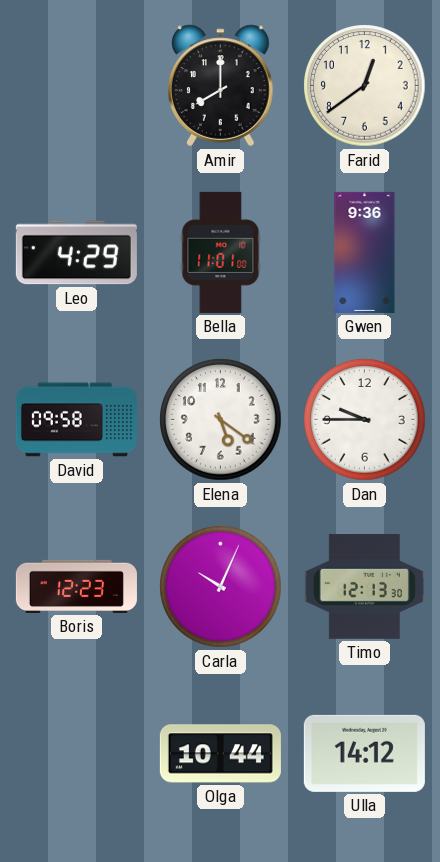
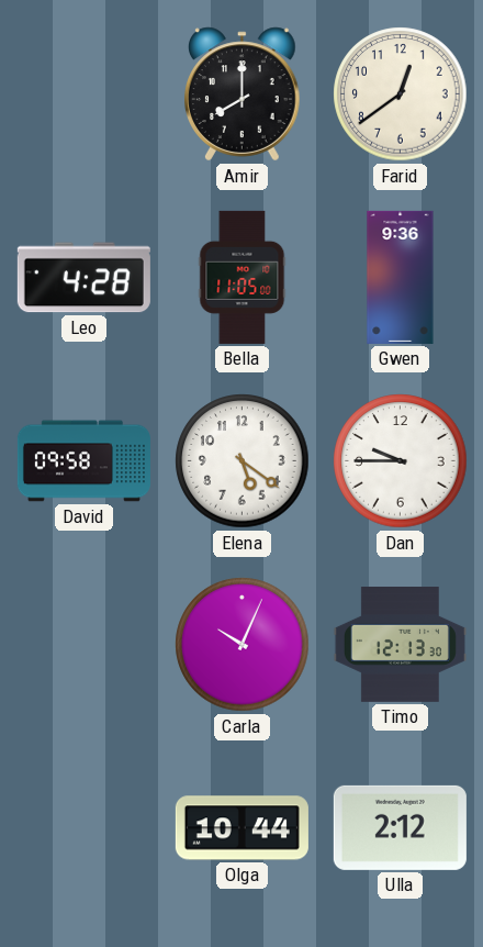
Leo: 4:29 -> 4:28 (83, 278)
Bella: 11:01 -> 11:05 (243, 277)
Boris: 12:23 -> none (76, 586)
Ulla: 14:12 -> 2:12 (400, 827)
